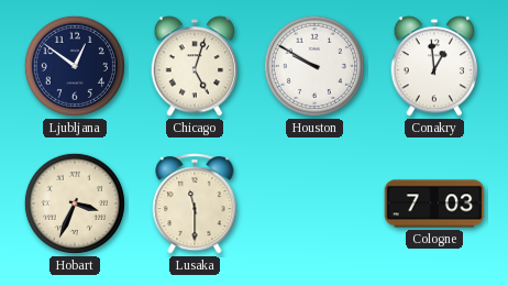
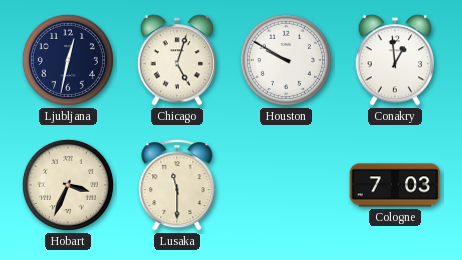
Ljubljana: 12:51 -> 12:32 (68, 60)
